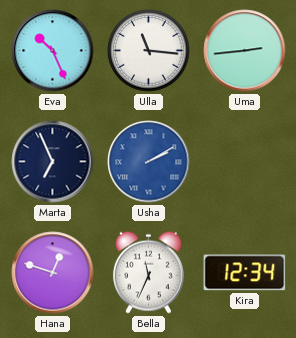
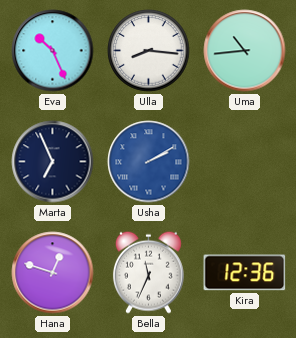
Ulla: 11:16 -> 8:16 (149, 51)
Uma: 2:44 -> 10:44 (245, 51)
Kira: 12:34 -> 12:36 (245, 273)
